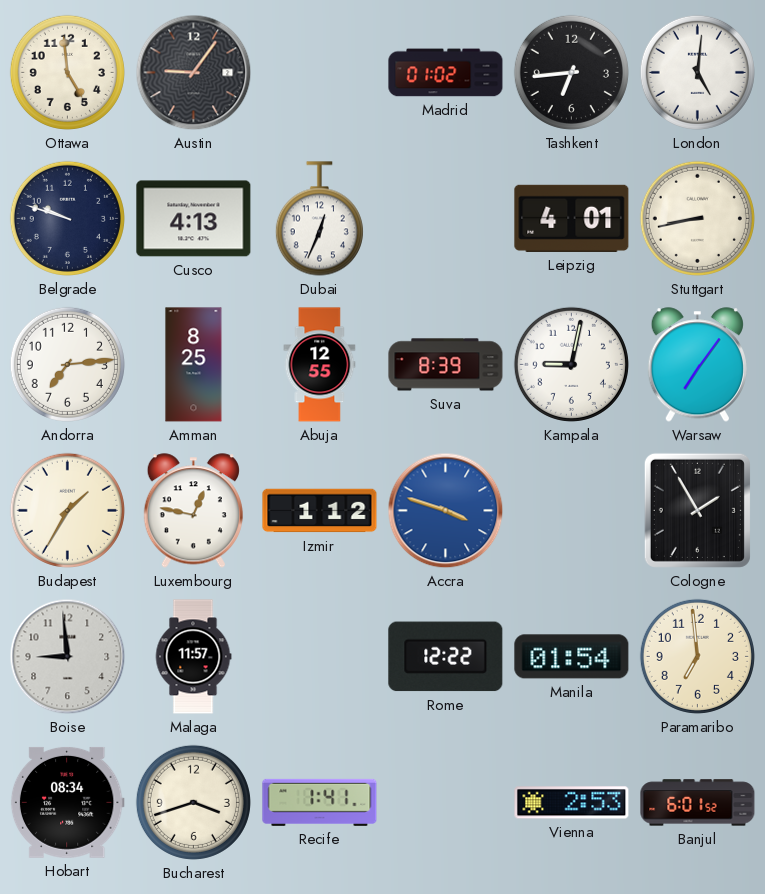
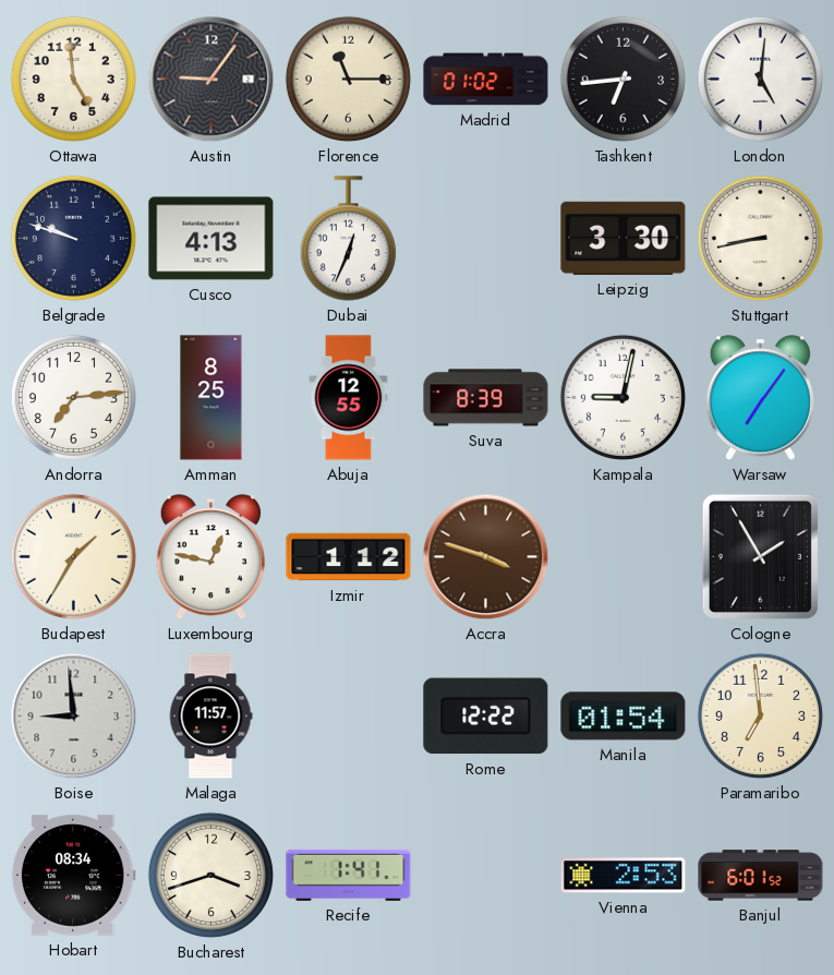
Florence: none -> 11:15 (348, 79)
Leipzig: 4:01 -> 3:30 (624, 238)
Accra dial: blue -> brown (486, 557)
